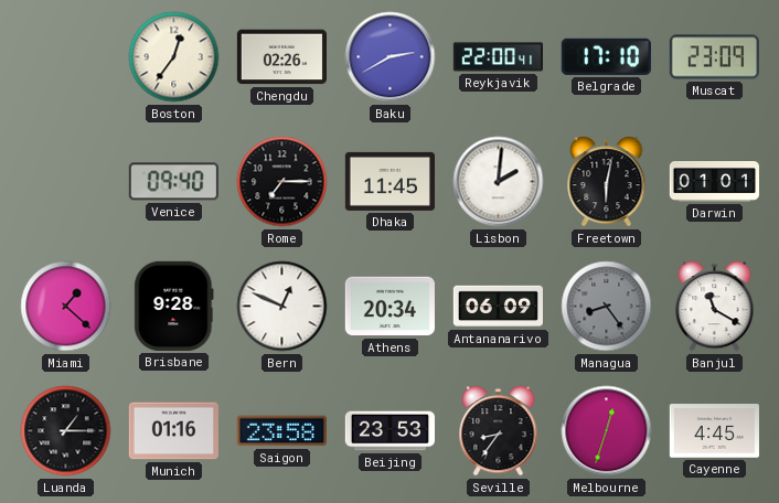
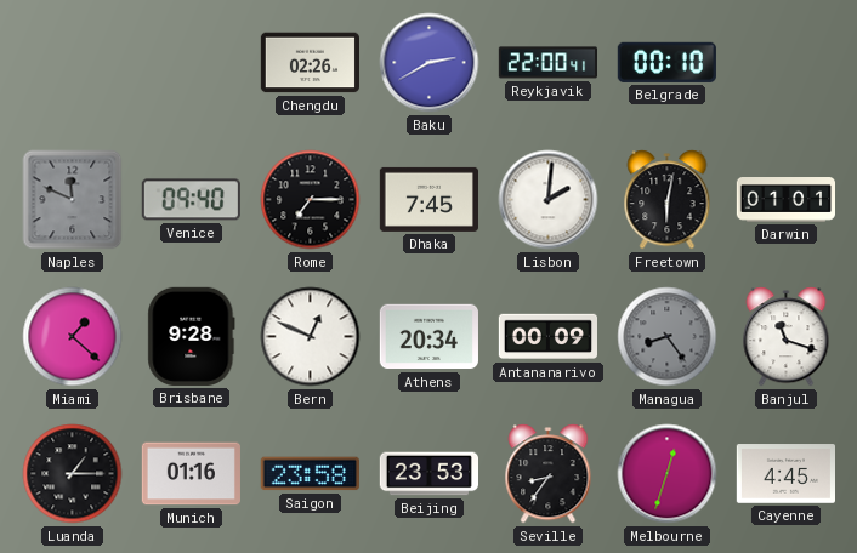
Boston: 12:36 -> none (174, 57)
Belgrade: 17:10 -> 00:10 (666, 62)
Muscat: 23:09 -> none (714, 57)
Naples: none -> 11:49 (73, 200)
Dhaka: 11:45 -> 7:45 (428, 199)
Antananarivo: 06:09 -> 00:09 (547, 337)
Banjul: 11:20 -> 11:18 (787, 337)
